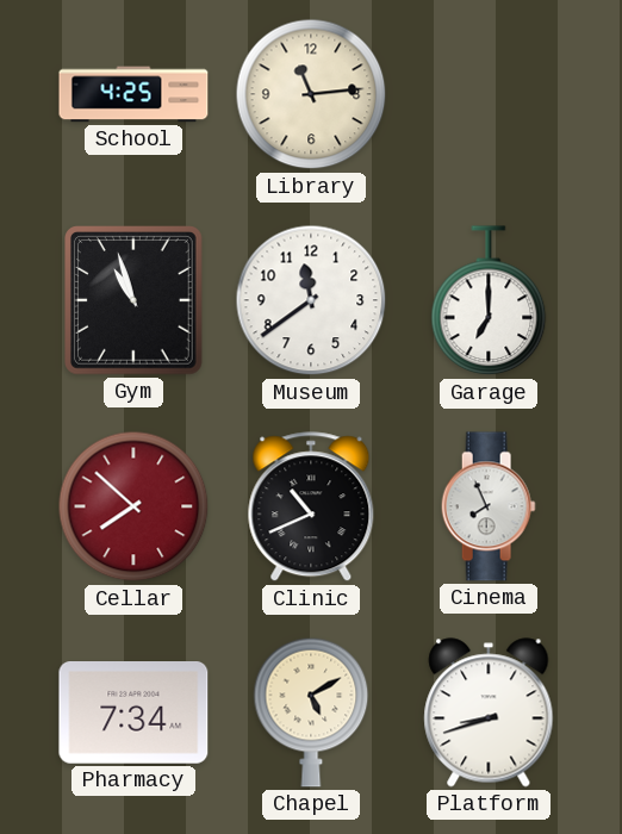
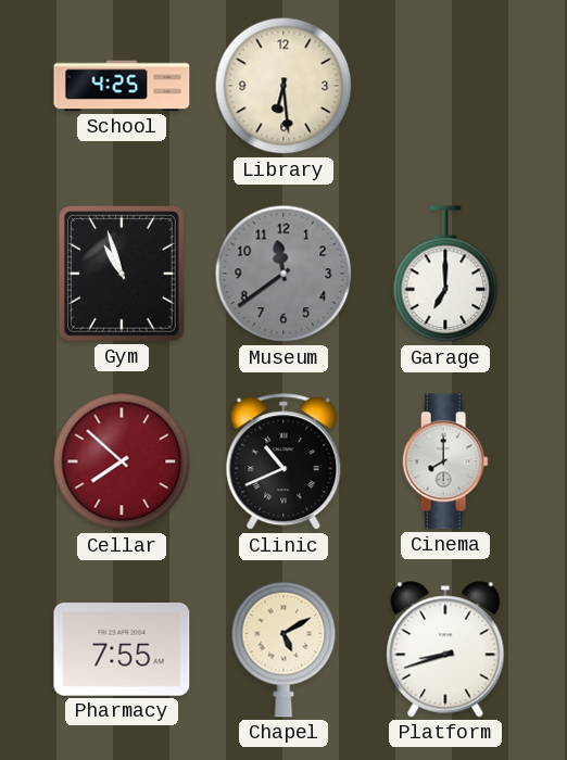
Library: 11:14 -> 6:29 (283, 86)
Museum dial: white -> grey (283, 274)
Cinema: 7:56 -> 8:00 (445, 461)
Pharmacy: 7:34 -> 7:55 (122, 650)
